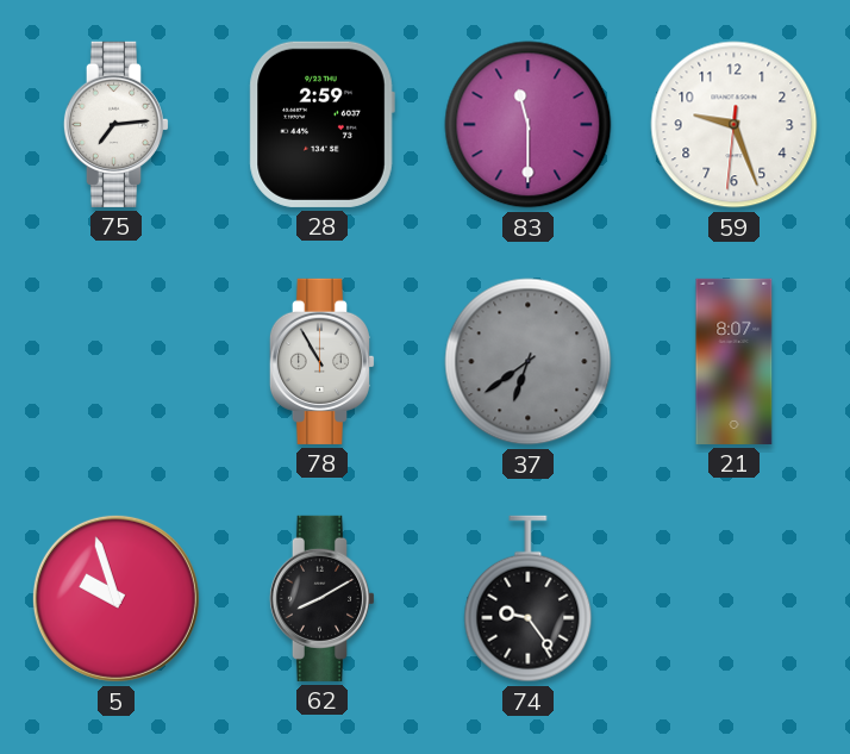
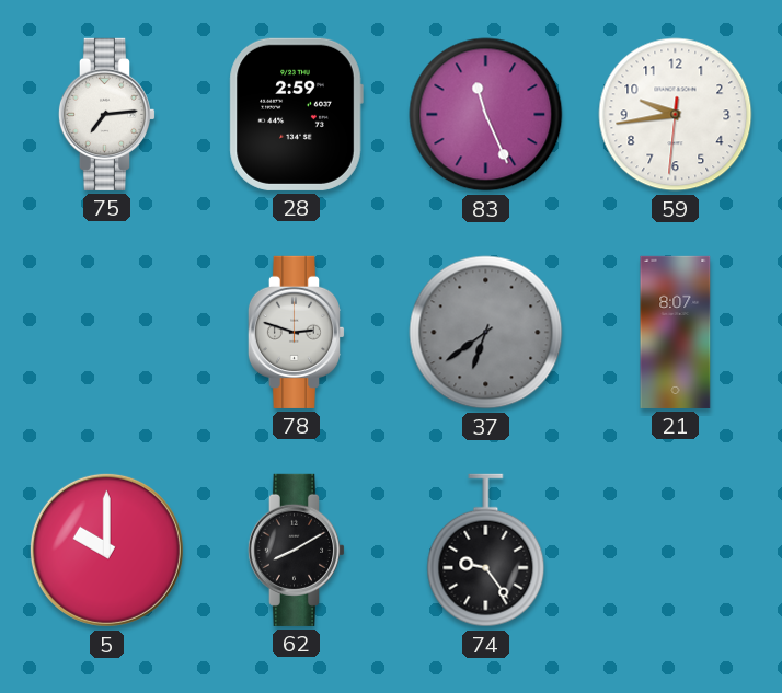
83: 11:30 -> 11:26 (486, 115)
59: 9:26 -> 9:43 (676, 115)
78: 10:55 -> 2:48 (297, 332)
5: 9:57 -> 10:00 (106, 550)
